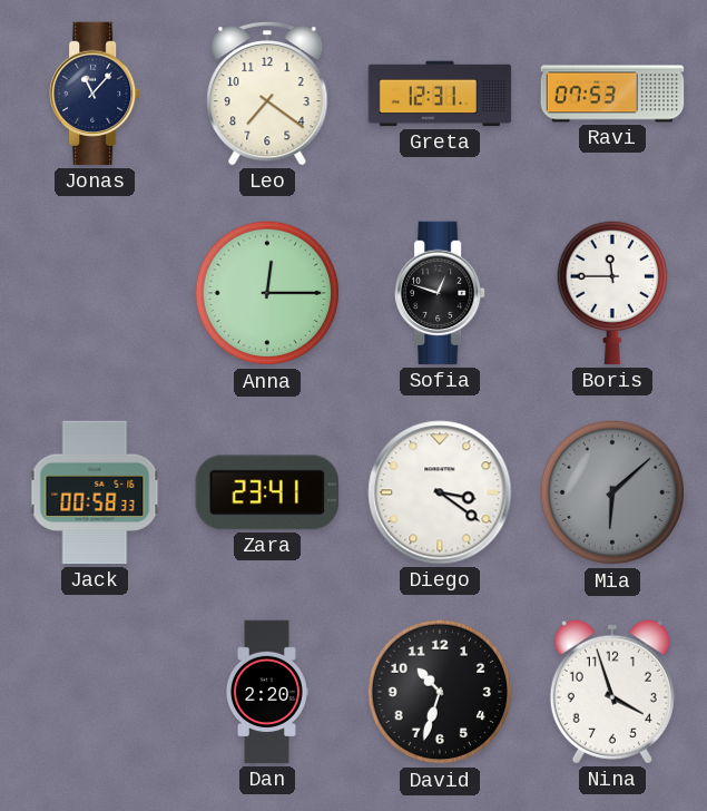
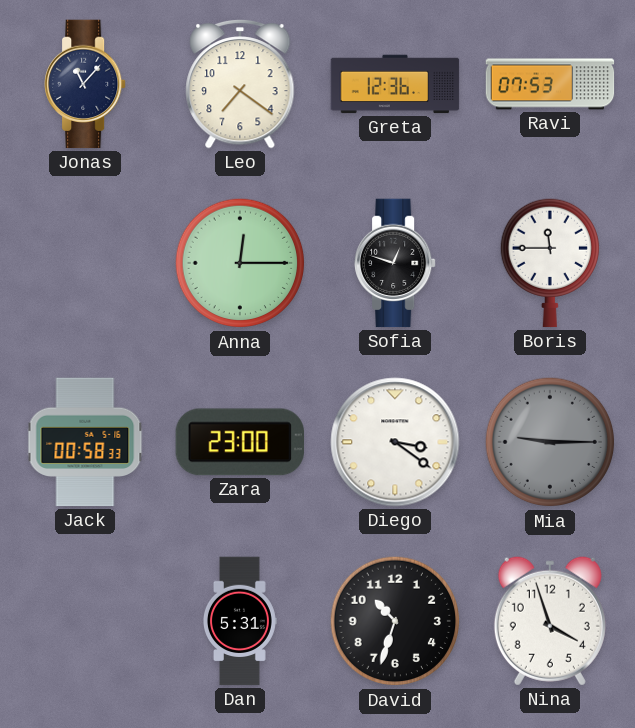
Greta: 12:31 -> 12:36 (395, 84)
Zara: 23:41 -> 23:00 (239, 442)
Mia: 6:08 -> 9:15 (550, 442)
Dan: 2:20 -> 5:31 (239, 621)
